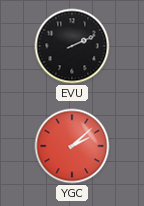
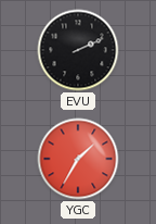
YGC: 2:08 -> 1:35 (78, 159)
